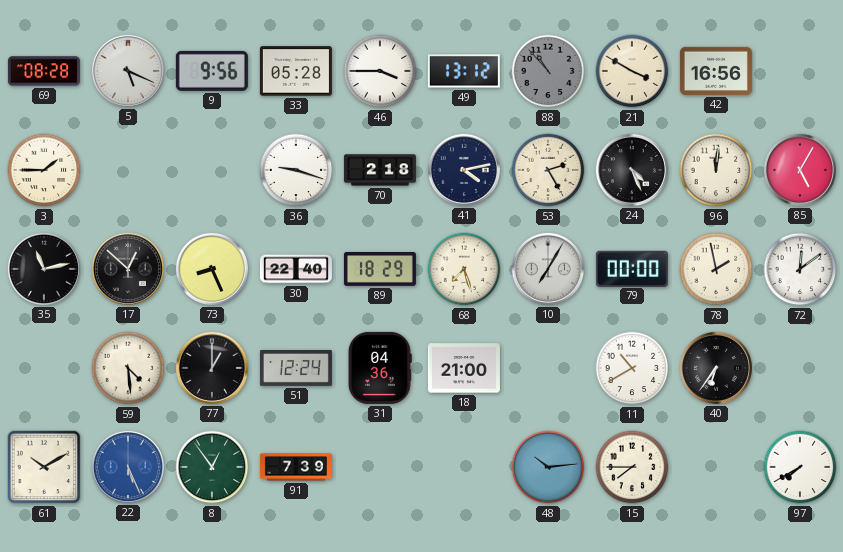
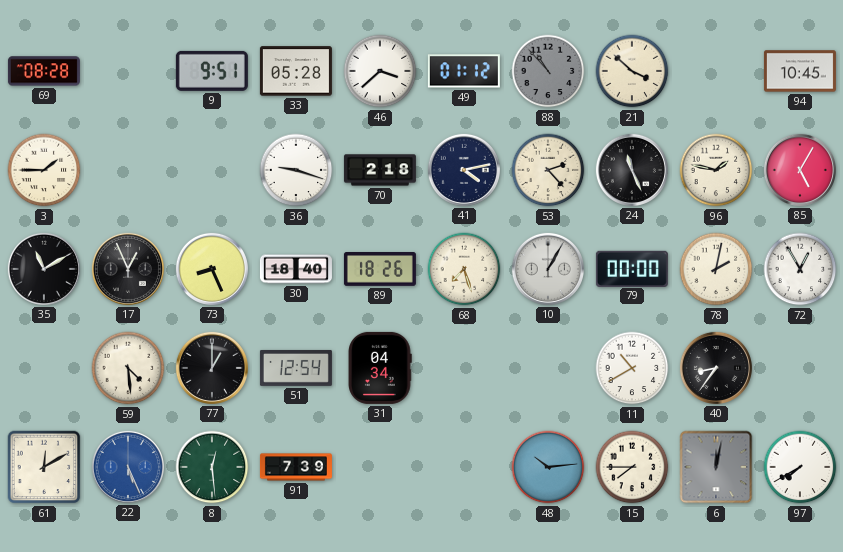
5: 5:19 -> none (128, 71)
9: 9:56 -> 9:51 (212, 71)
46: 3:45 -> 3:38 (380, 71)
49: 13:12 -> 01:12 (464, 71)
21: 3:50 -> 3:52 (632, 71)
42: 16:56 -> none (716, 71)
94: none -> 10:45 (800, 71)
53: 2:25 -> 2:23 (548, 170)
24: 4:26 -> 11:26 (632, 170)
96: 12:01 -> 1:47 (716, 170)
35: 11:13 -> 11:10 (44, 269)
17: 12:52 -> 12:56 (128, 269)
30: 22:40 -> 18:40 (296, 269)
89: 18:29 -> 18:26 (380, 270)
10: 7:05 -> 1:05 (548, 269)
78: 1:58 -> 2:02 (716, 269)
72: 12:09 -> 12:55 (800, 269)
51: 12:24 -> 12:54 (296, 368)
31: 04:36 -> 04:34 (380, 368)
18: 21:00 -> none (464, 368)
40: 6:36 -> 8:36 (716, 368)
61: 10:10 -> 12:10 (44, 467)
8: 12:54 -> 12:29 (212, 467)
6: none -> 12:02 (716, 467)
